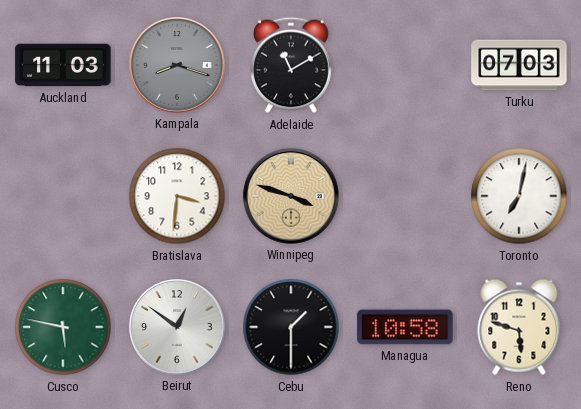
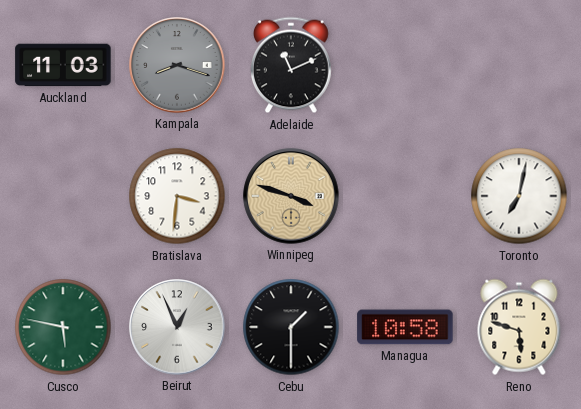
Adelaide: 11:10 -> 11:11 (292, 65)
Turku: 07:03 -> none (519, 65)
Beirut: 12:51 -> 12:56 (177, 327)
